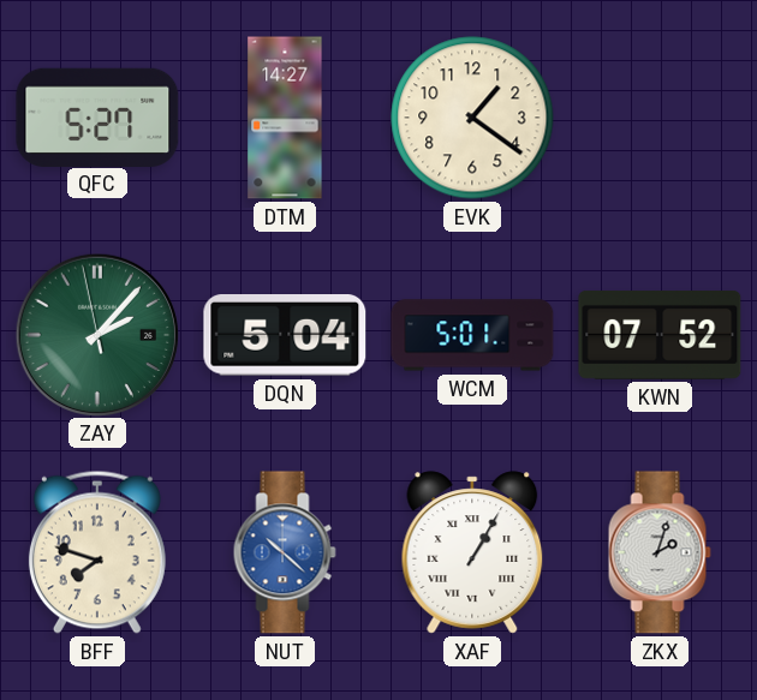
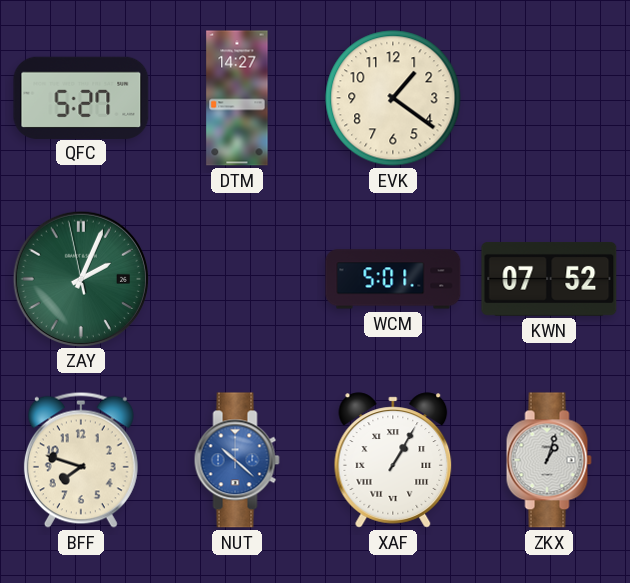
ZAY: 2:06 -> 2:03 (80, 278)
DQN: 5:04 -> none (285, 336)
ZKX: 2:03 -> 1:03 (549, 460)
